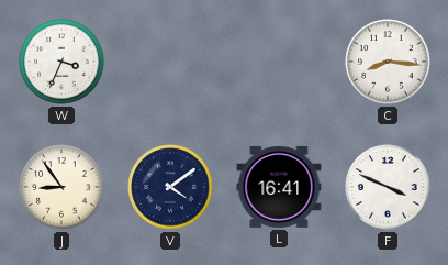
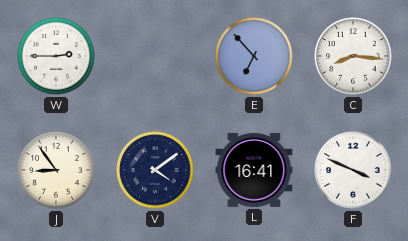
W: 3:34 -> 2:45 (56, 56)
E: none -> 6:53 (254, 56)
